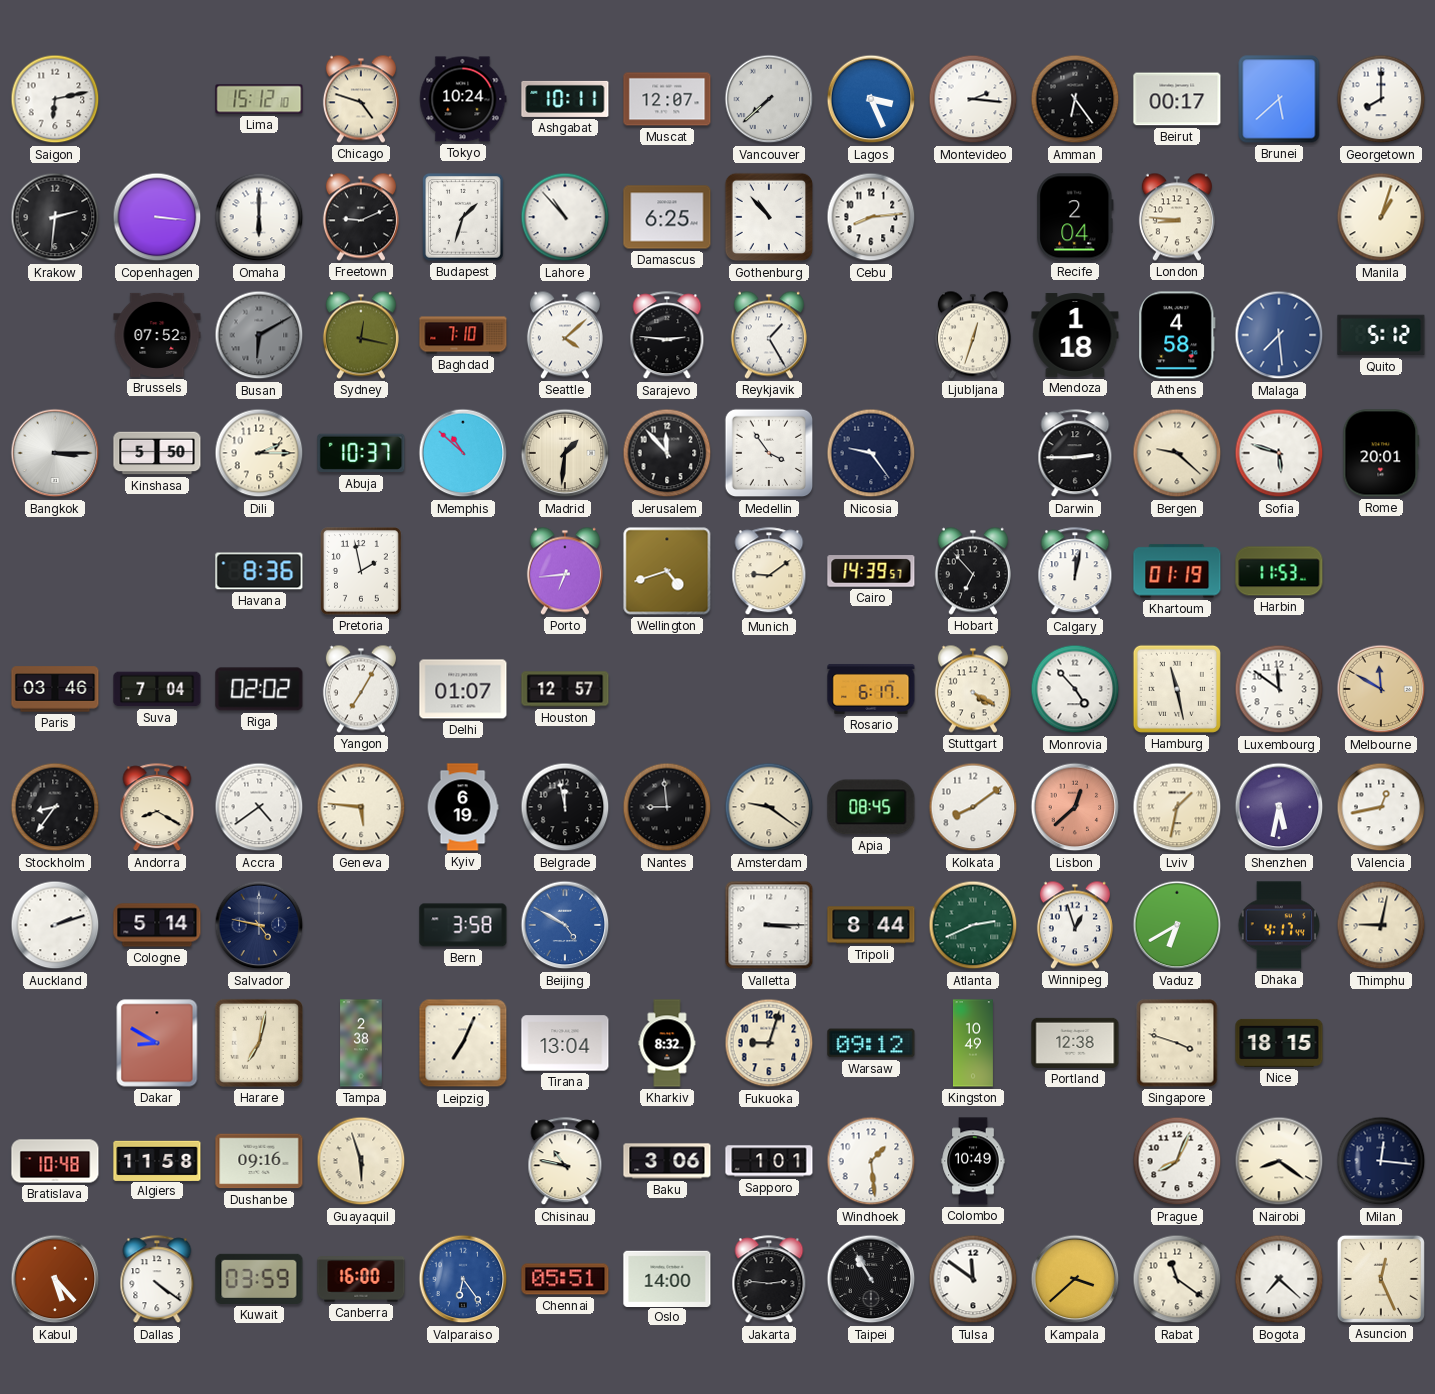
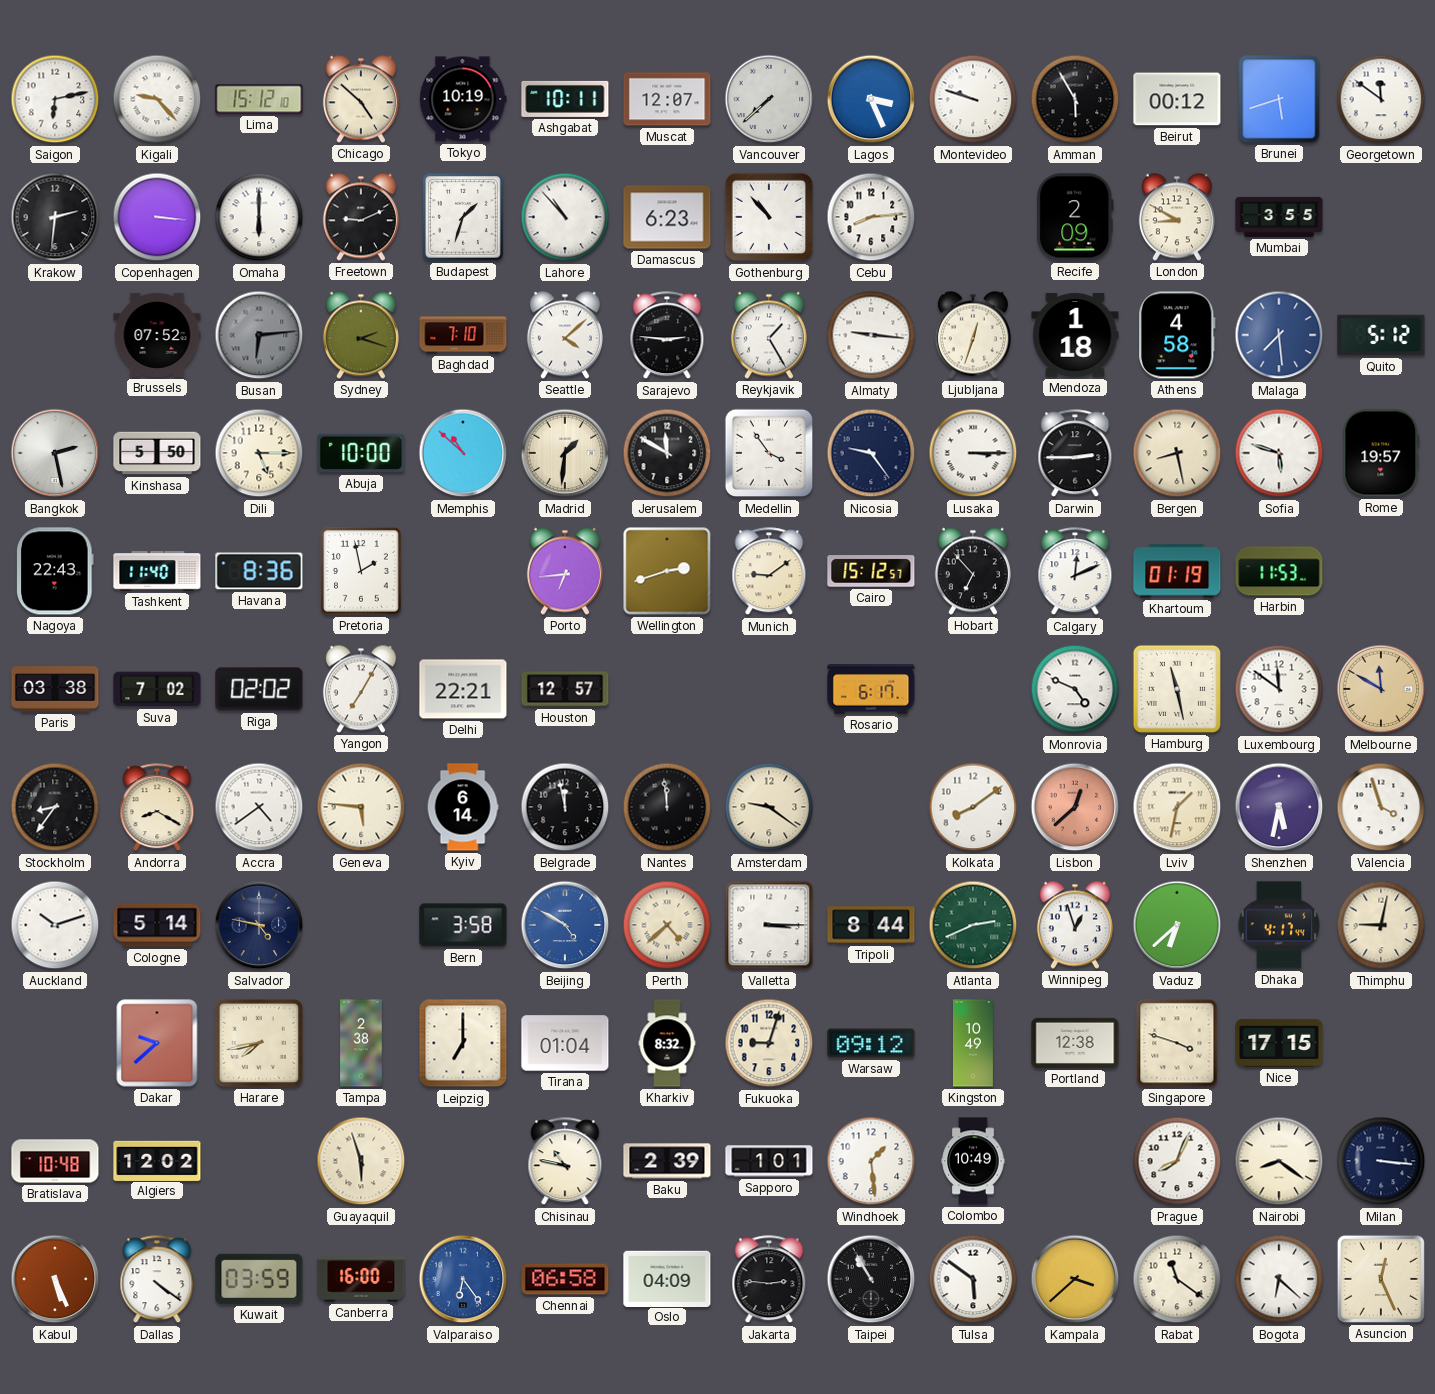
Kigali: none -> 9:23 (157, 99)
Chicago: 4:48 -> 4:52 (361, 99)
Tokyo: 10:24 -> 10:19 (463, 99)
Montevideo: 2:16 -> 9:48 (973, 99)
Amman: 6:24 -> 5:55 (1075, 99)
Beirut: 00:17 -> 00:12 (1177, 99)
Brunei: 5:38 -> 5:42 (1279, 99)
Georgetown: 8:00 -> 11:51 (1381, 99)
Damascus: 6:25 -> 6:23 (667, 217)
Recife: 2:04 -> 2:09 (1075, 217)
London: 8:46 -> 8:50 (1177, 217)
Mumbai: none -> 3:55 (1279, 217)
Manila: 1:03 -> none (1381, 217)
Busan: 6:10 -> 6:14 (259, 335)
Sydney: 12:17 -> 2:18 (361, 335)
Almaty: none -> 9:16 (871, 335)
Bangkok: 3:15 -> 2:28 (55, 453)
Dili: 2:15 -> 5:15 (259, 453)
Abuja: 10:37 -> 10:00 (361, 453)
Jerusalem: 11:53 -> 11:50 (667, 453)
Lusaka: none -> 3:15 (973, 453)
Bergen: 9:22 -> 8:28 (1177, 453)
Rome: 20:01 -> 19:57 (1381, 453)
Nagoya: none -> 22:43 (56, 571)
Tashkent: none -> 11:40 (157, 571)
Wellington: 4:42 -> 2:42 (667, 571)
Cairo: 14:39 -> 15:12 (871, 571)
Calgary: 12:02 -> 12:11 (1075, 572)
Paris: 03:46 -> 03:38 (55, 689)
Suva: 7:04 -> 7:02 (157, 689)
Delhi: 01:07 -> 22:21 (463, 689)
Stuttgart: 4:20 -> none (973, 689)
Monrovia: 4:53 -> 4:49 (1075, 689)
Kyiv: 6:19 -> 6:14 (463, 807)
Nantes: 8:59 -> 11:59 (667, 807)
Apia: 08:45 -> none (871, 807)
Valencia: 12:43 -> 3:57 (1381, 807)
Auckland: 2:12 -> 10:12 (55, 925)
Perth: none -> 4:38 (667, 925)
Vaduz: 6:40 -> 6:38 (1177, 925)
Dakar: 8:50 -> 9:38 (157, 1043)
Harare: 7:02 -> 7:43 (259, 1043)
Leipzig: 7:04 -> 7:00 (463, 1043)
Tirana: 13:04 -> 01:04 (565, 1043)
Nice: 18:15 -> 17:15 (1279, 1043)
Algiers: 11:58 -> 12:02 (157, 1160)
Dushanbe: 09:16 -> none (259, 1161)
Baku: 3:06 -> 2:39 (667, 1161)
Milan: 12:16 -> 3:16 (1381, 1161)
Kabul: 5:23 -> 5:26 (55, 1279)
Chennai: 05:51 -> 06:58 (565, 1279)
Oslo: 14:00 -> 04:09 (667, 1278)
Tulsa: 11:51 -> 5:51 (973, 1279)
Bogota: 7:22 -> 6:22 (1279, 1279)
